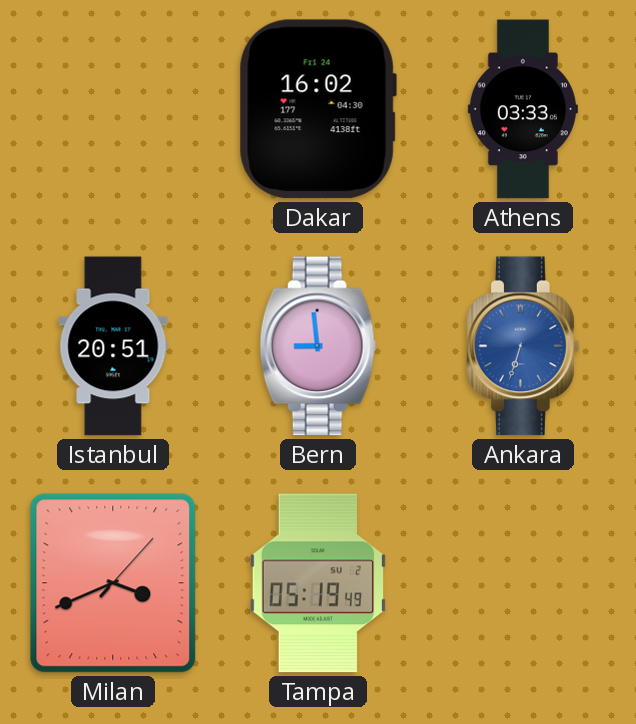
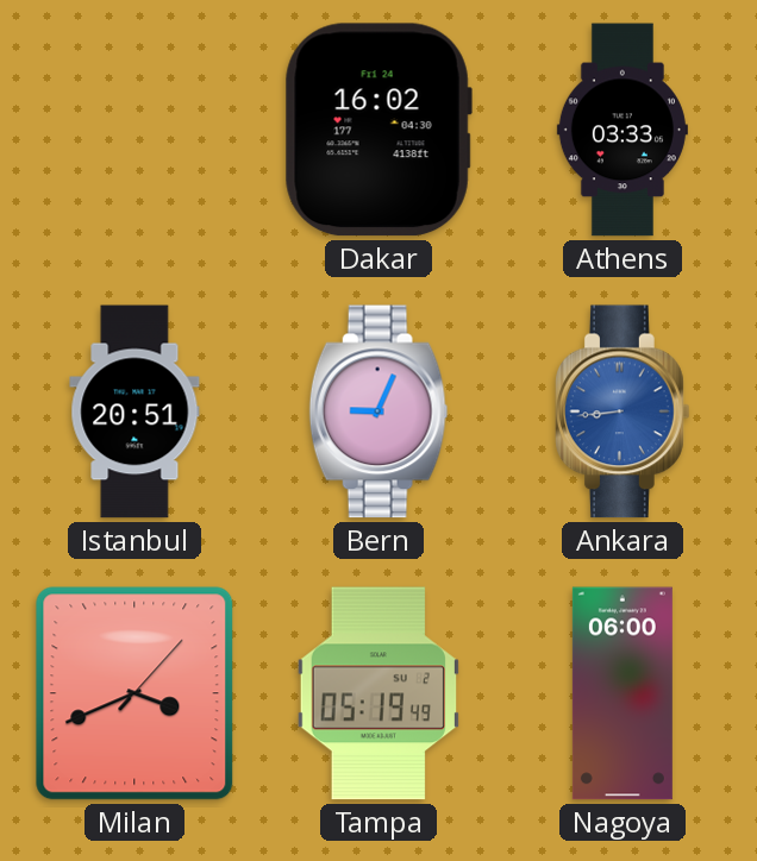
Bern: 8:59 -> 9:04 (378, 411)
Ankara: 6:33 -> 8:44 (624, 411)
Nagoya: none -> 06:00 (623, 693)
